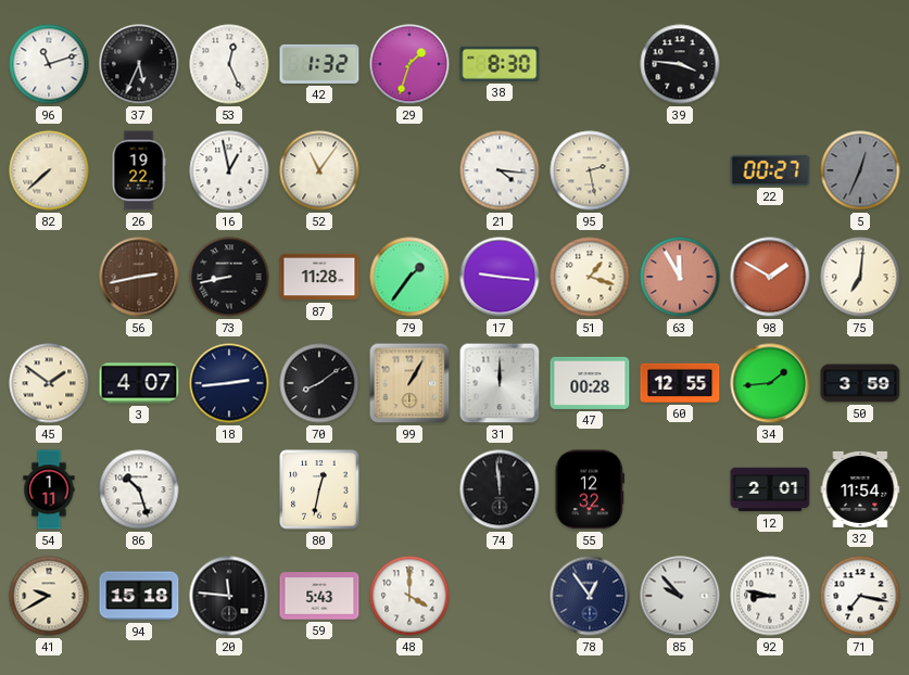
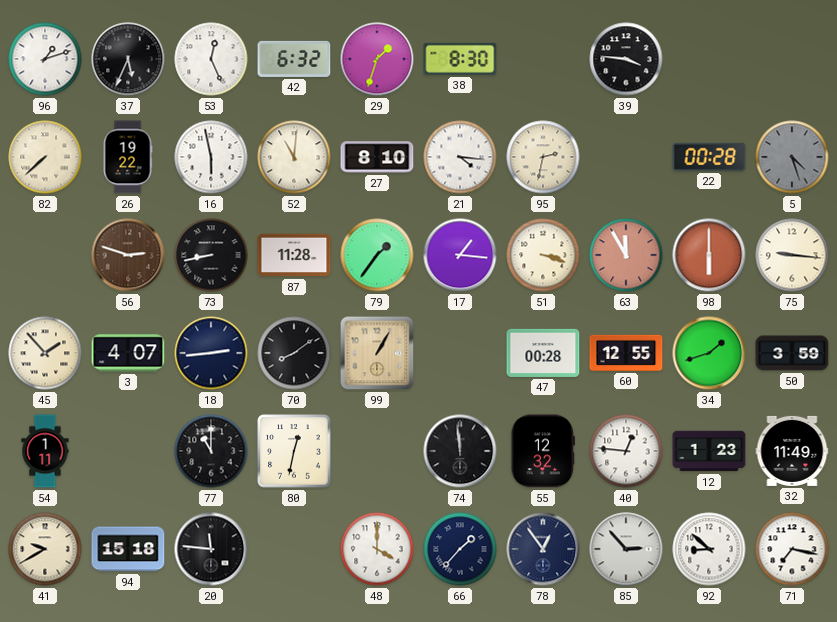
96: 11:12 -> 1:12 (45, 59)
42: 1:32 -> 6:32 (294, 59)
16: 12:58 -> 5:58 (211, 157)
52: 11:06 -> 11:01 (294, 157)
27: none -> 8:10 (377, 157)
95: 2:28 -> 2:32 (543, 157)
22: 00:27 -> 00:28 (709, 157)
5: 12:34 -> 4:27 (792, 157)
56: 2:43 -> 2:48 (128, 255)
17: 9:16 -> 1:16 (460, 255)
51: 1:18 -> 3:18 (543, 255)
98: 1:50 -> 6:00 (709, 255)
75: 7:01 -> 9:16 (792, 255)
45: 1:51 -> 1:53 (45, 353)
31: 12:00 -> none (500, 383)
34: 1:44 -> 1:42 (709, 353)
86: 10:27 -> none (139, 489)
77: none -> 11:00 (211, 451)
40: none -> 12:46 (626, 451)
12: 2:01 -> 1:23 (709, 451)
32: 11:54 -> 11:49 (792, 451)
59: 5:43 -> none (319, 596)
66: none -> 1:37 (460, 549)
85: 9:53 -> 2:53 (626, 549)
92: 8:47 -> 8:52 (709, 549)
